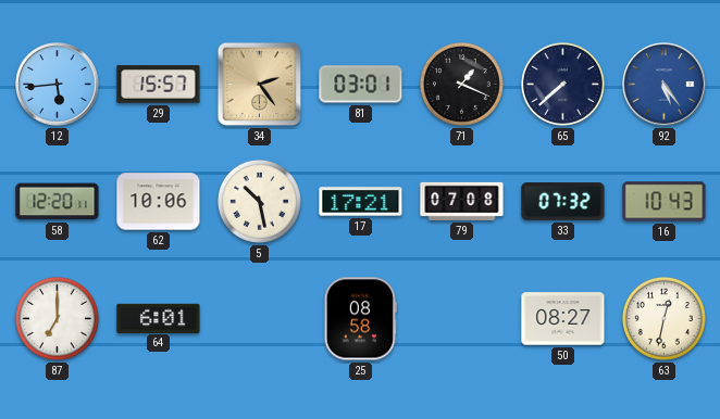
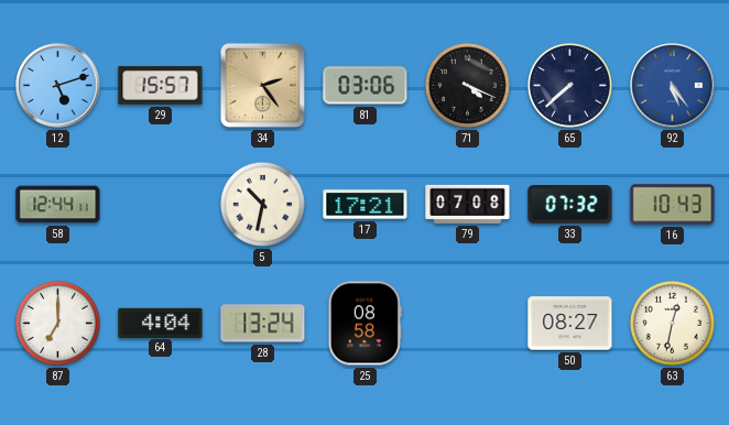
12: 5:44 -> 5:12 (58, 86)
81: 03:01 -> 03:06 (366, 86)
71: 1:19 -> 4:19 (467, 85)
58: 12:20 -> 12:44 (58, 205)
62: 10:06 -> none (159, 202)
5: 10:28 -> 10:32 (262, 204)
64: 6:01 -> 4:04 (161, 323)
28: none -> 13:24 (263, 324)
